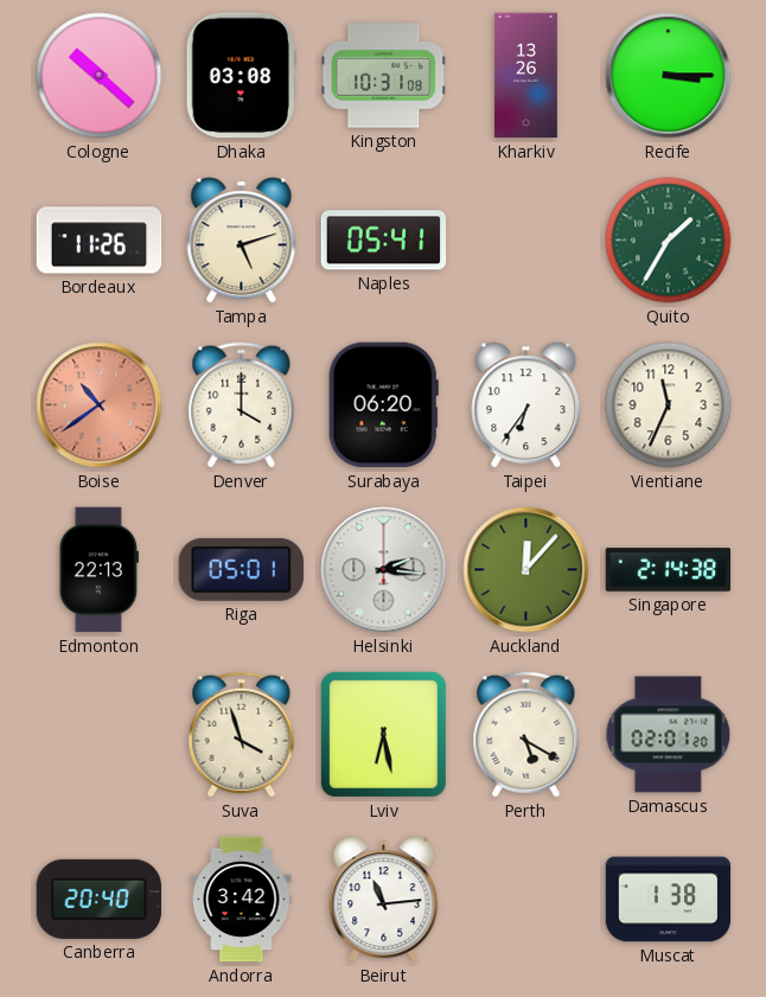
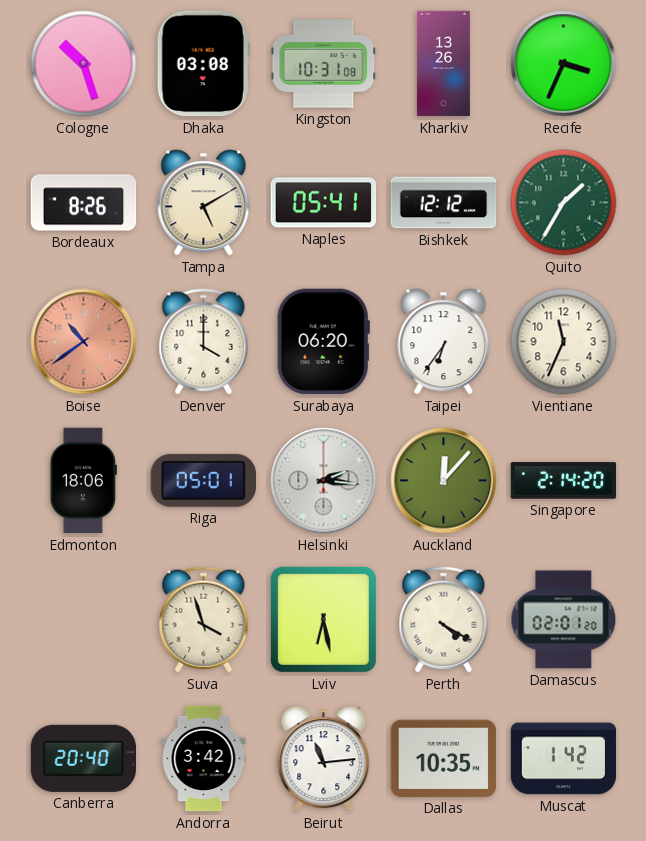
Cologne: 10:22 -> 10:27 (84, 64)
Recife: 3:15 -> 3:34 (564, 64)
Bordeaux: 11:26 -> 8:26 (84, 203)
Tampa: 5:12 -> 5:10 (204, 203)
Bishkek: none -> 12:12 (444, 203)
Edmonton: 22:13 -> 18:06 (83, 481)
Singapore: 2:14:38 -> 2:14:20 (564, 481)
Perth: 5:20 -> 4:20 (444, 620)
Dallas: none -> 10:35 (444, 758)
Muscat: 1:38 -> 1:42 (564, 759)
